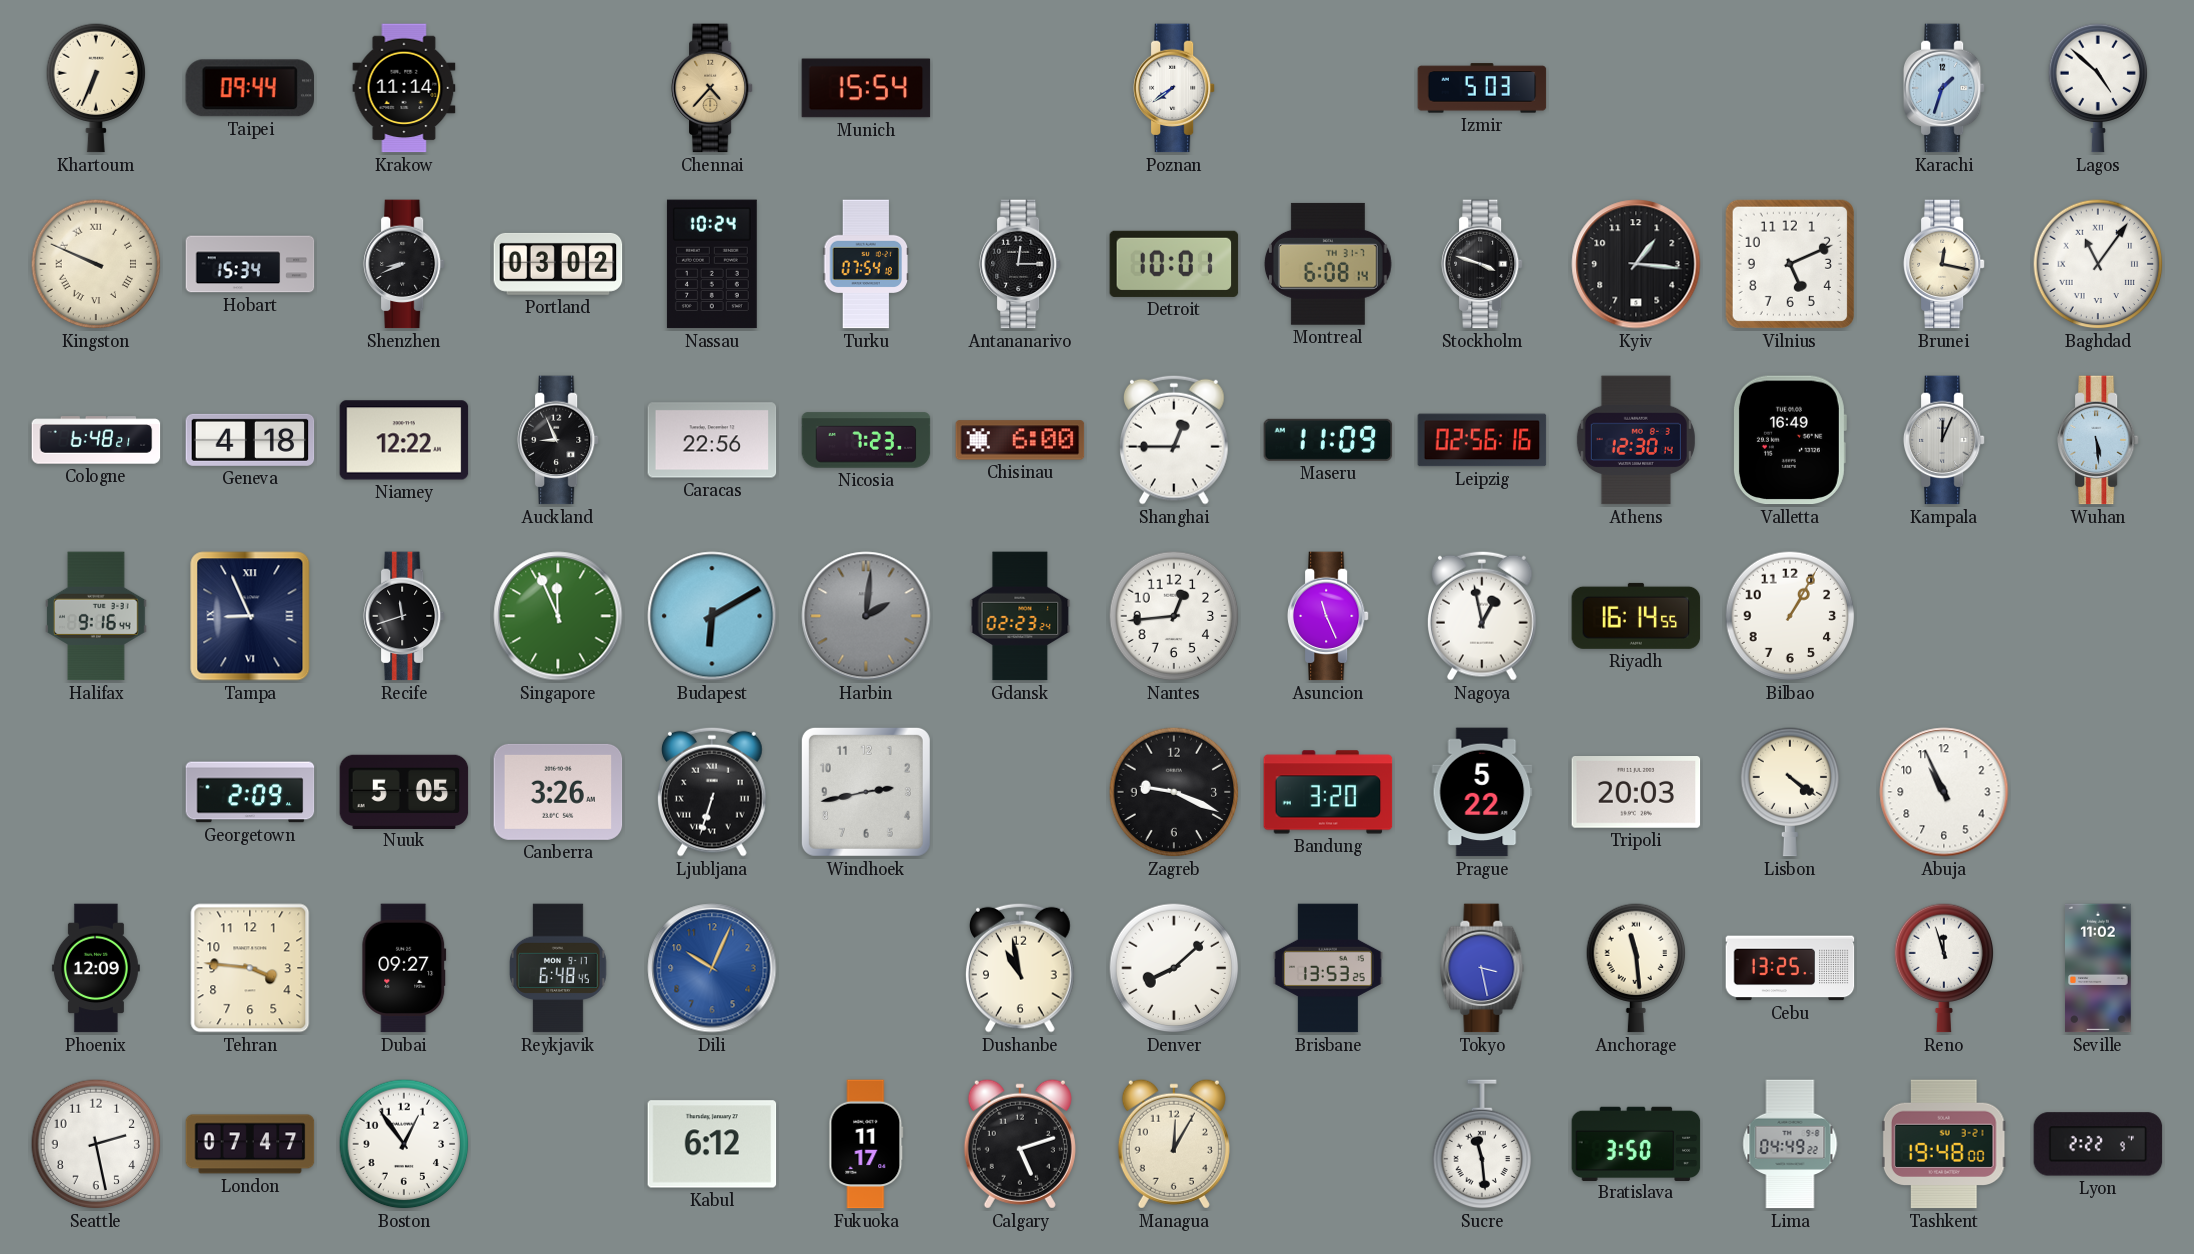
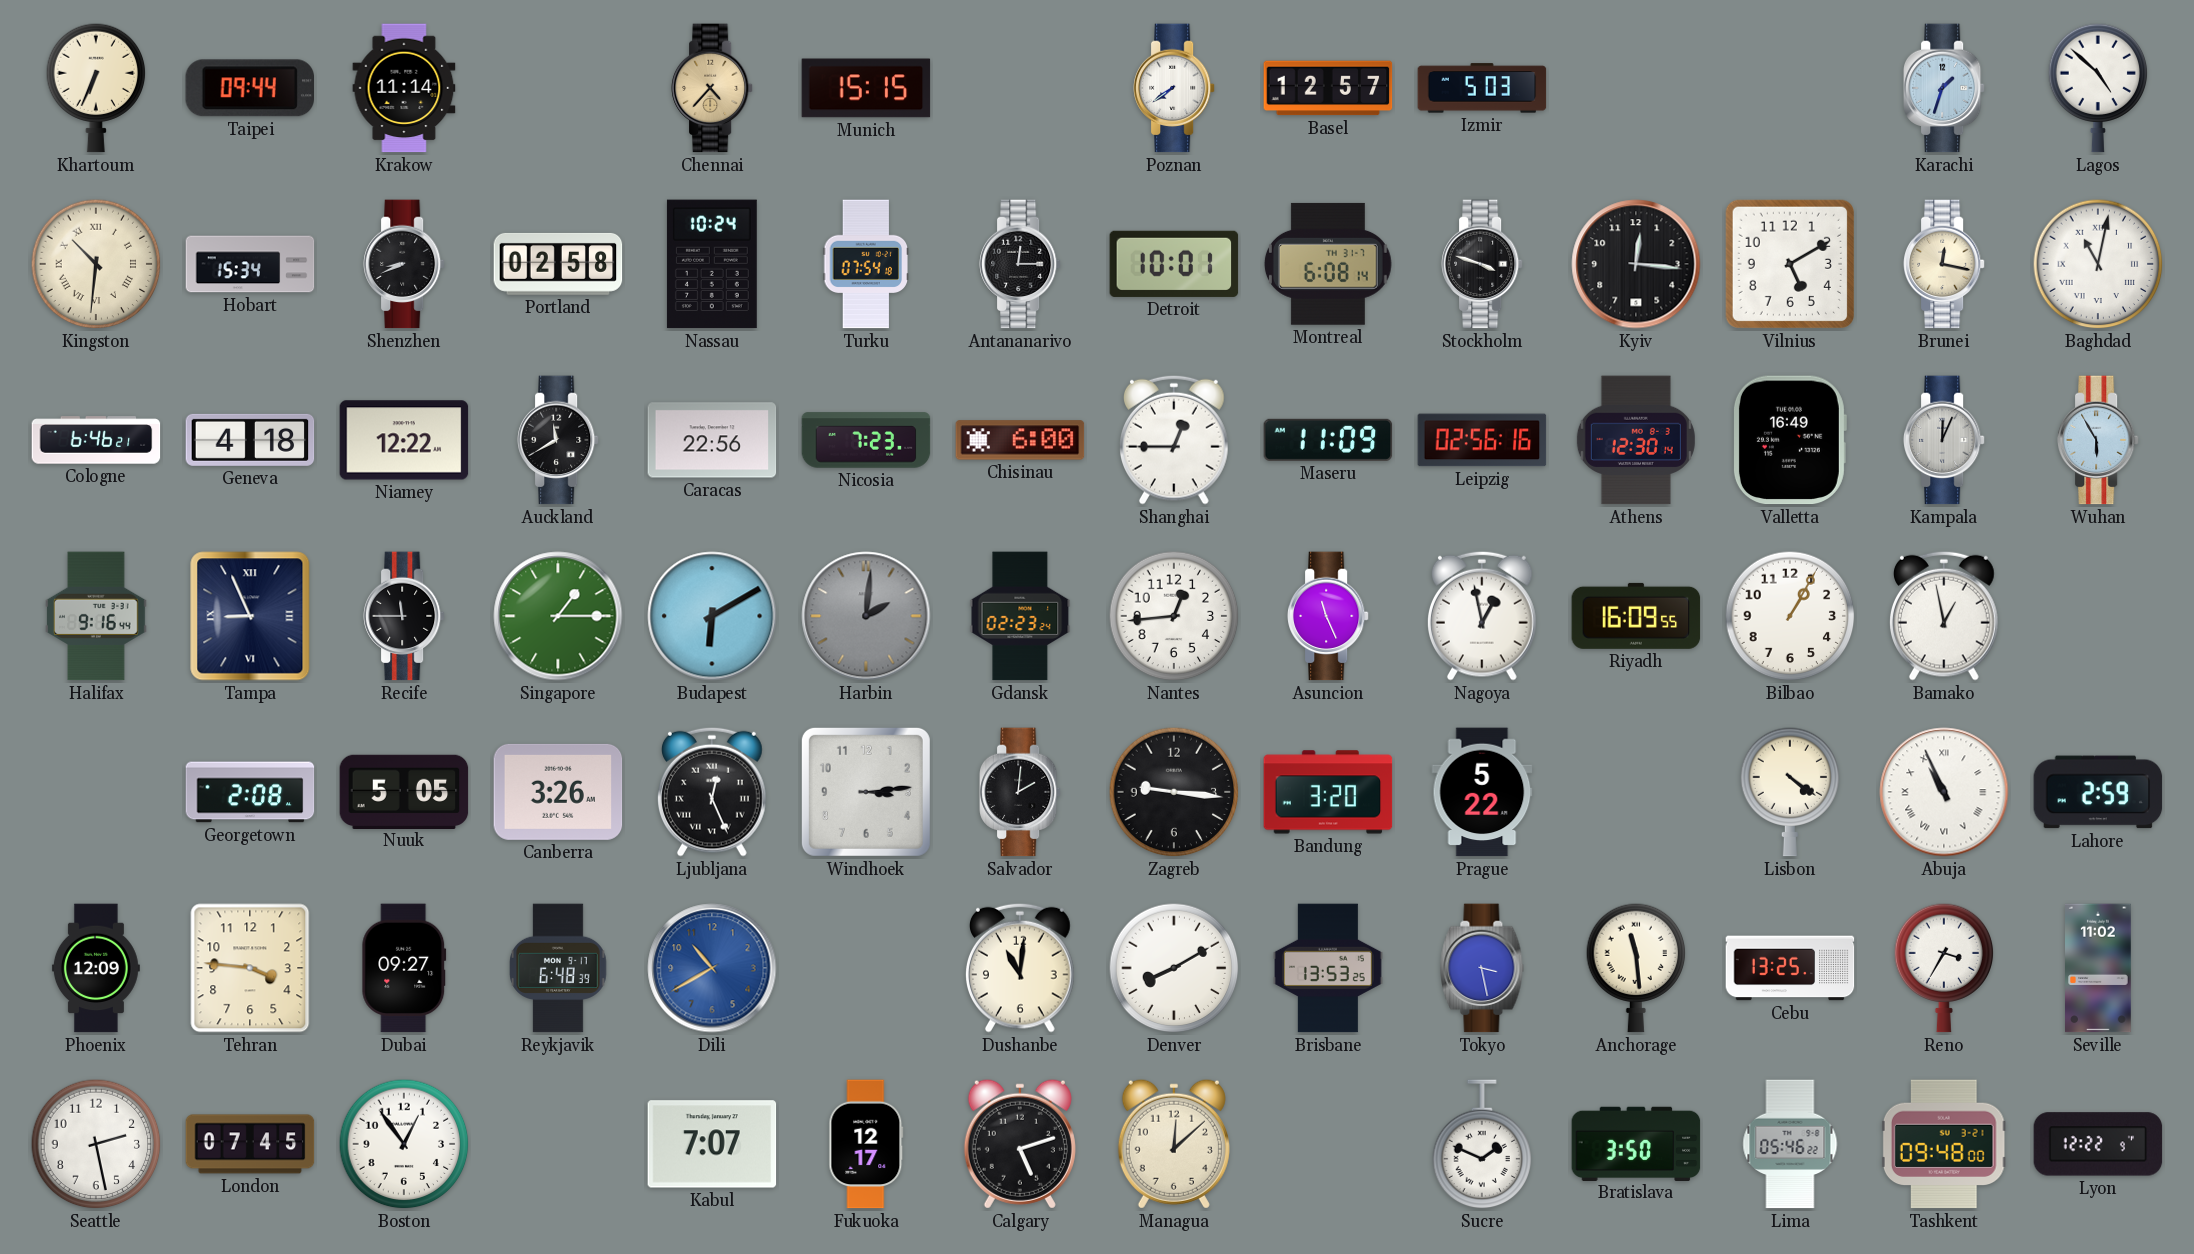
Munich: 15:54 -> 15:15 (866, 88)
Basel: none -> 12:57 (1328, 88)
Kingston: 9:49 -> 10:31 (96, 264)
Portland: 03:02 -> 02:58 (558, 264)
Kyiv: 1:16 -> 12:16 (1636, 264)
Vilnius: 5:11 -> 5:10 (1790, 264)
Baghdad: 11:06 -> 11:02 (2098, 264)
Cologne: 6:48 -> 6:46 (96, 440)
Auckland: 8:56 -> 11:40 (558, 440)
Wuhan: 5:29 -> 5:55 (2098, 440)
Recife: 11:42 -> 11:45 (404, 616)
Singapore: 11:56 -> 1:15 (558, 616)
Riyadh: 16:14 -> 16:09 (1636, 616)
Bamako: none -> 12:58 (1944, 616)
Georgetown: 2:09 -> 2:08 (250, 792)
Ljubljana: 6:33 -> 12:26 (712, 792)
Windhoek: 2:43 -> 3:14 (866, 792)
Salvador: none -> 2:01 (1020, 792)
Zagreb: 9:19 -> 9:16 (1174, 792)
Tripoli: 20:03 -> none (1636, 793)
Abuja numerals: Arabic -> Roman (1944, 792)
Lahore: none -> 2:59 (2098, 792)
Reykjavik: 6:48:45 -> 6:48:39 (558, 968)
Dili: 10:04 -> 10:40 (712, 968)
Dushanbe: 10:58 -> 11:01 (1020, 968)
Denver: 8:08 -> 8:10 (1174, 968)
Reno: 11:57 -> 3:35 (1944, 968)
London: 07:47 -> 07:45 (250, 1144)
Kabul: 6:12 -> 7:07 (712, 1144)
Fukuoka: 11:17 -> 12:17 (866, 1144)
Managua: 12:05 -> 12:08 (1174, 1144)
Sucre: 11:29 -> 1:49 (1482, 1145)
Lima: 04:49 -> 05:46 (1790, 1144)
Tashkent: 19:48 -> 09:48 (1944, 1144)
Lyon: 2:22 -> 12:22 (2098, 1144)
